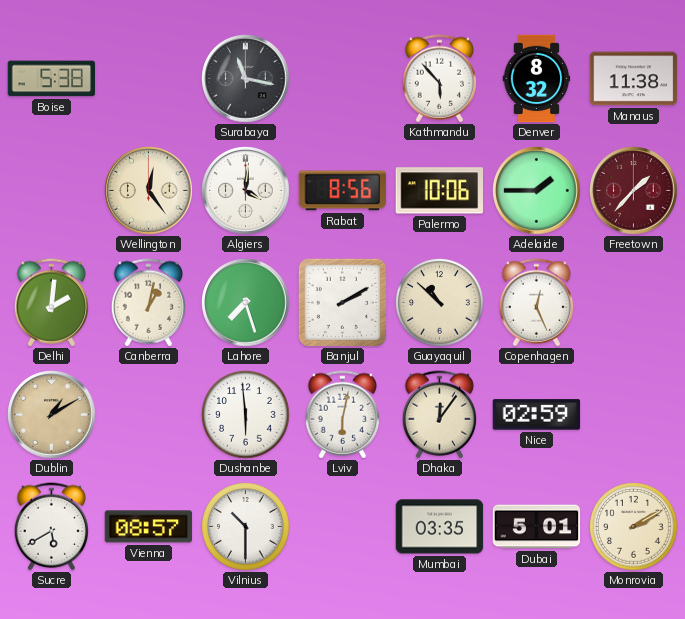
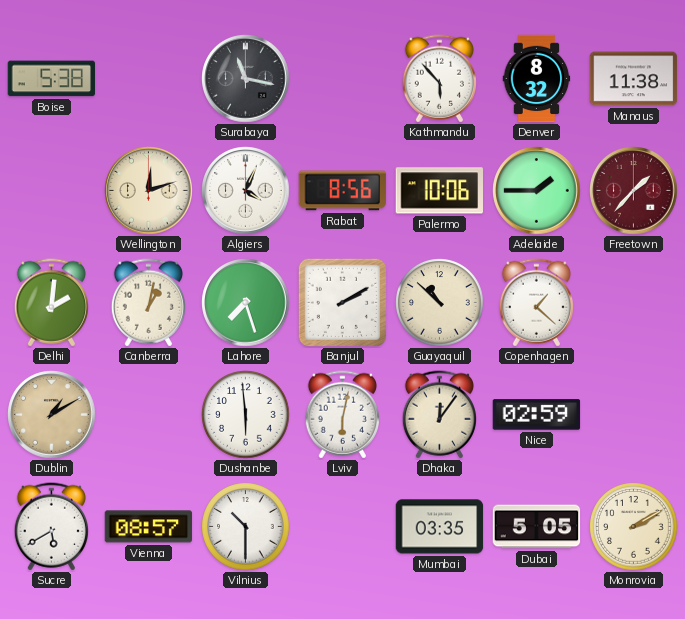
Wellington: 12:24 -> 12:12 (149, 191)
Algiers: 4:01 -> 4:04 (246, 191)
Copenhagen: 12:26 -> 1:22 (536, 303)
Dubai: 5:01 -> 5:05 (537, 527)
